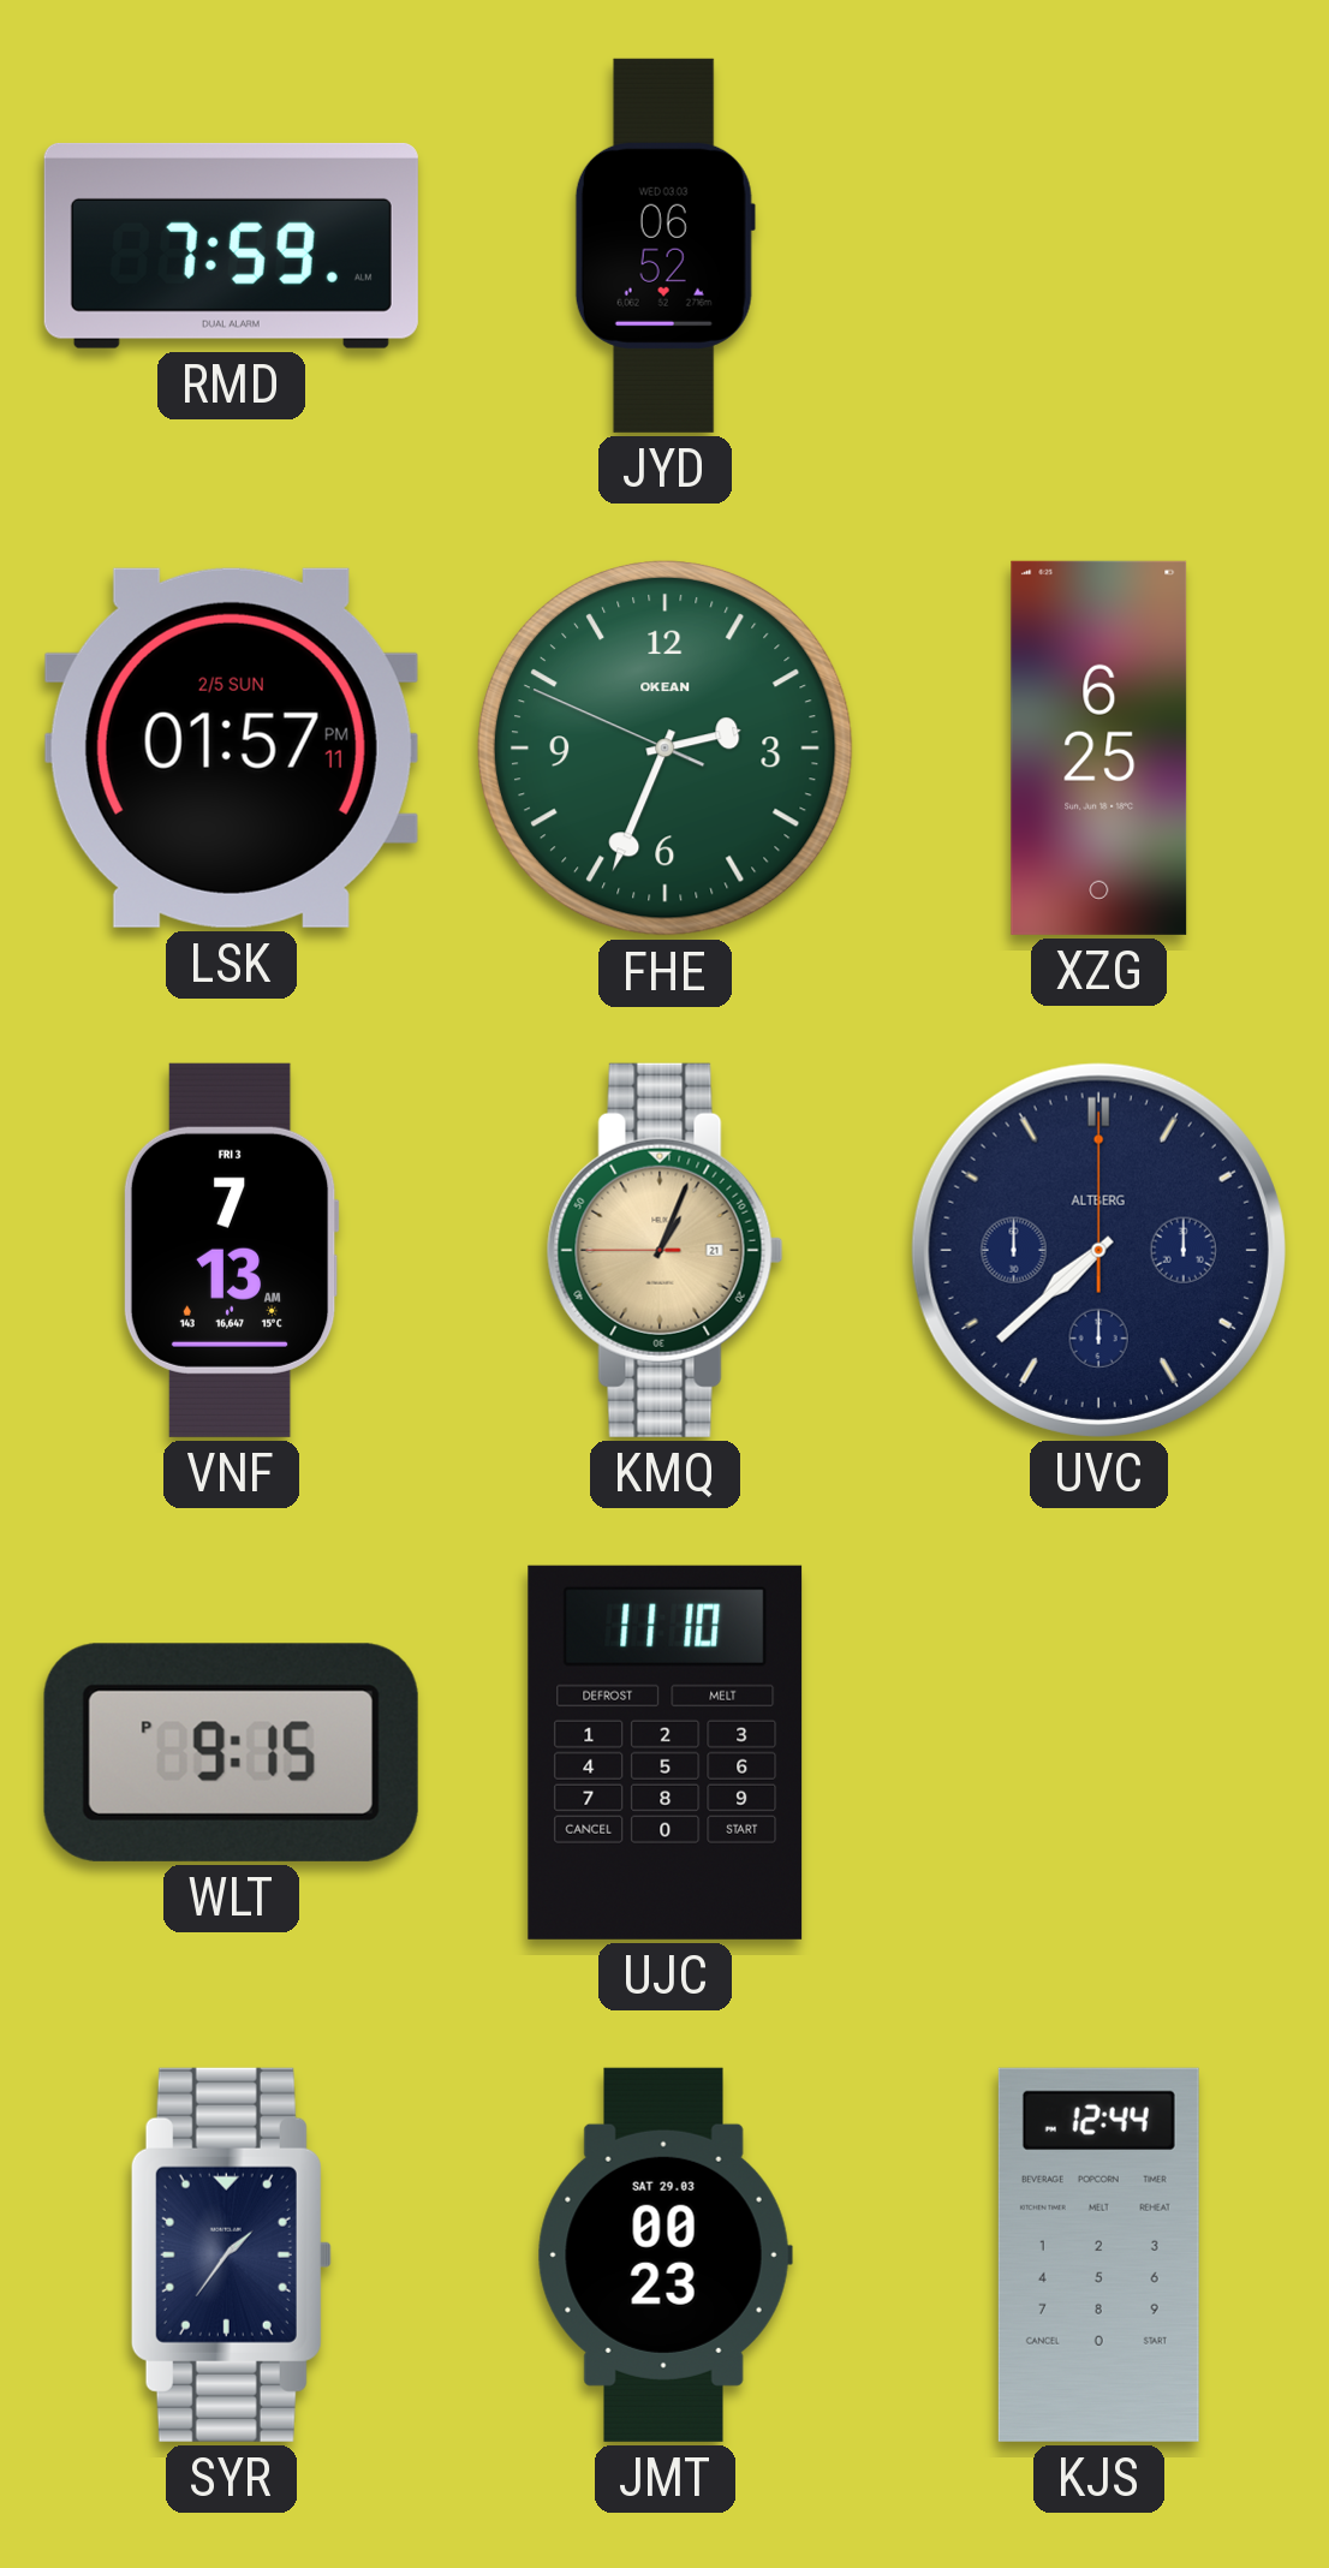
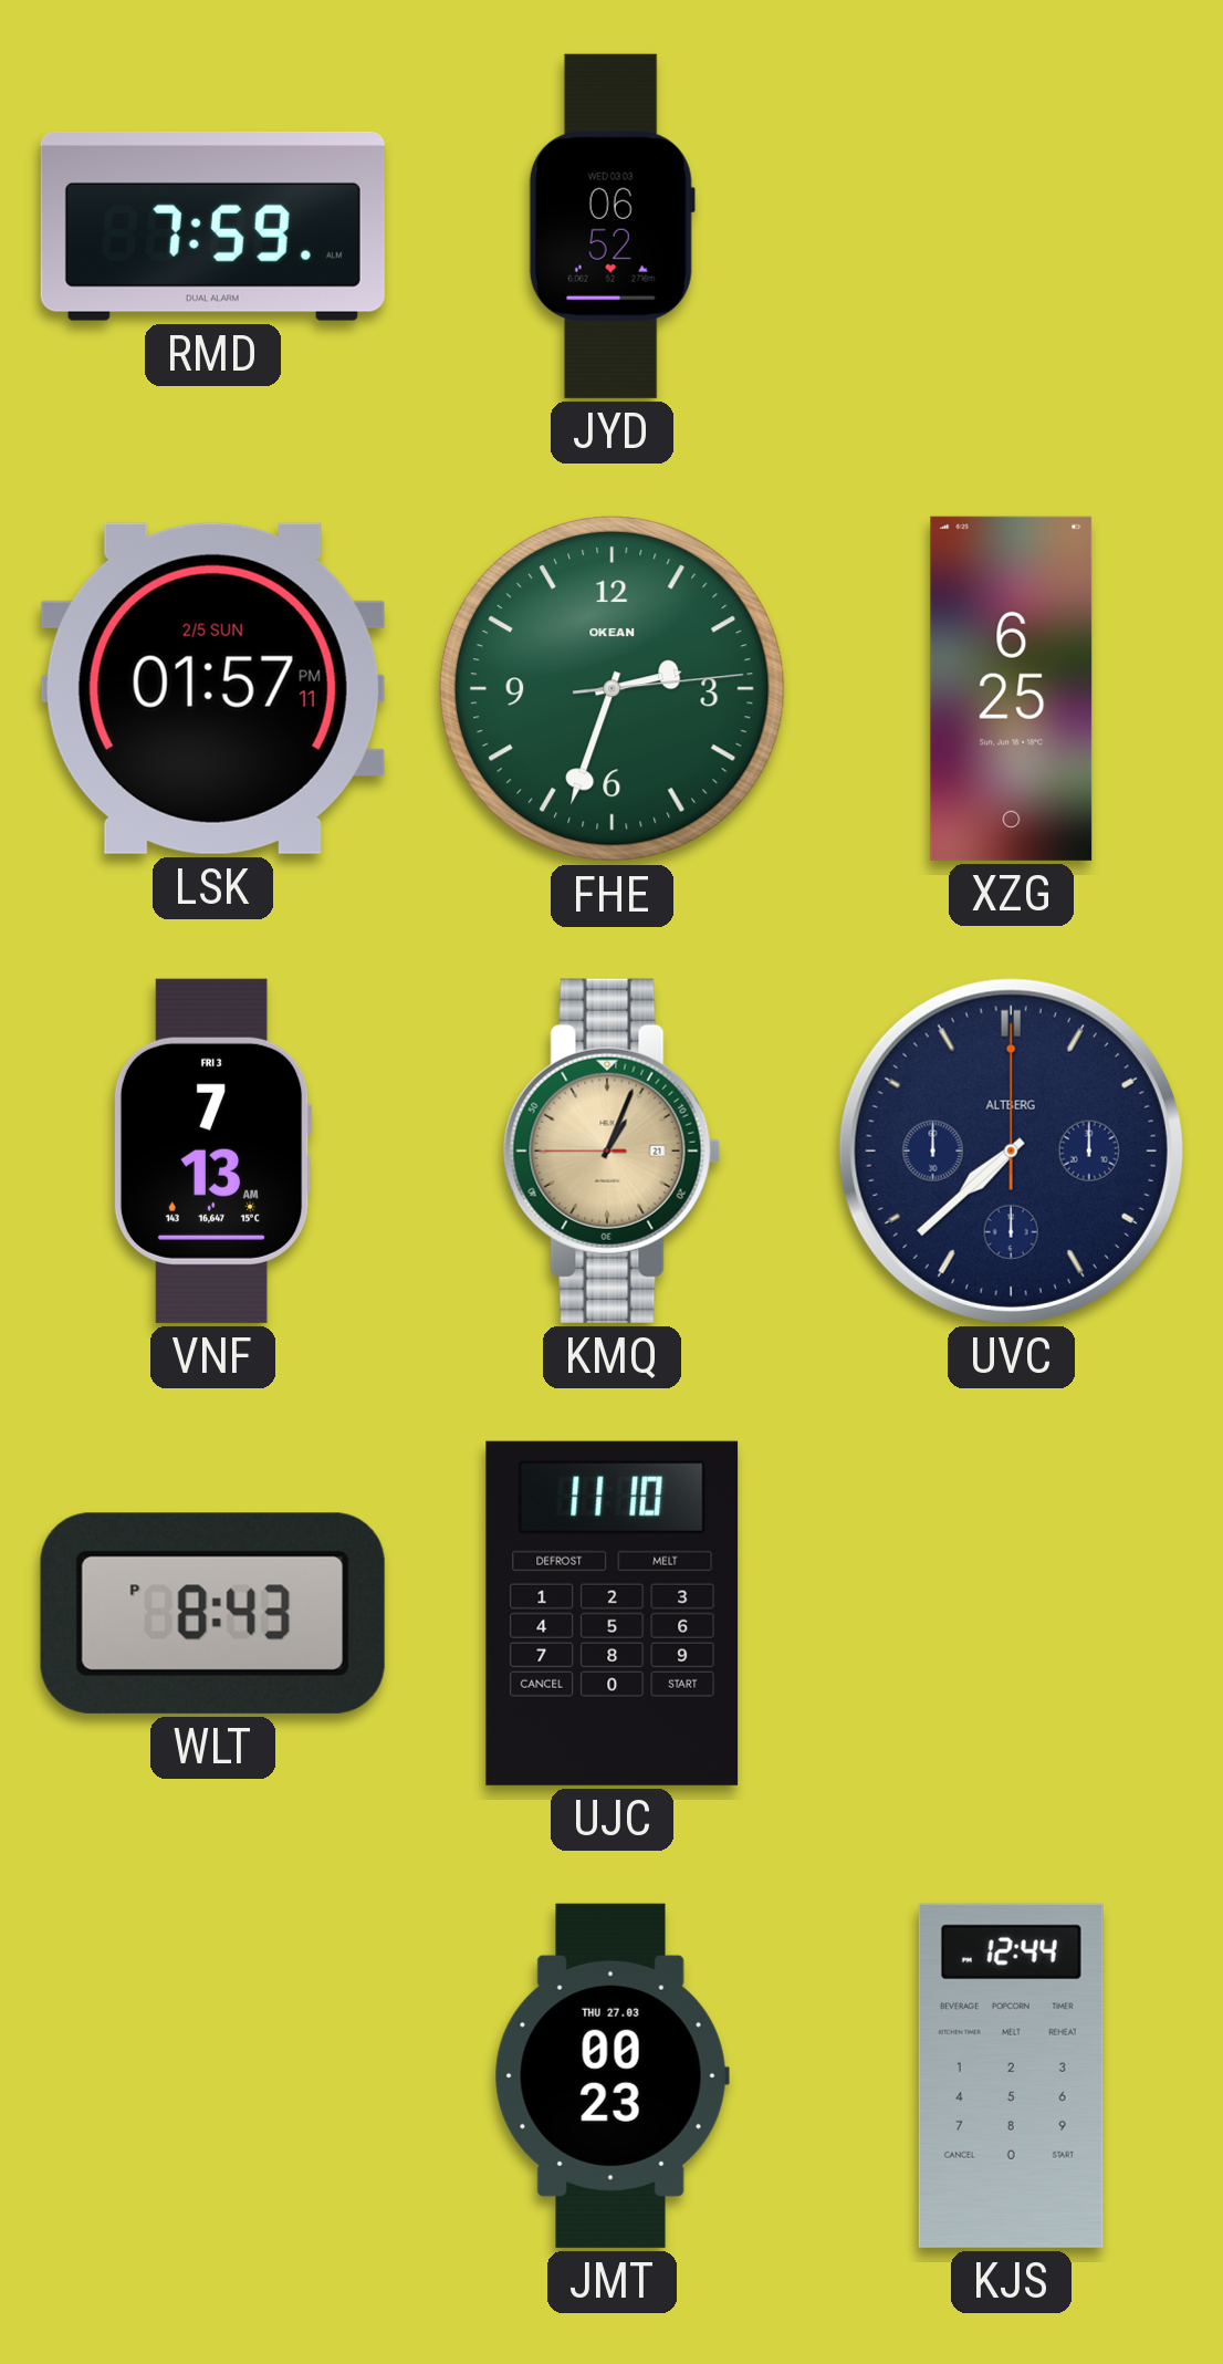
FHE: 2:33:49 -> 2:33:14 (611, 688)
WLT: 9:15 -> 8:43 (212, 1613)
SYR: 1:36 -> none (231, 2254)
JMT date: SAT 29.03 -> THU 27.03 (611, 2075)
